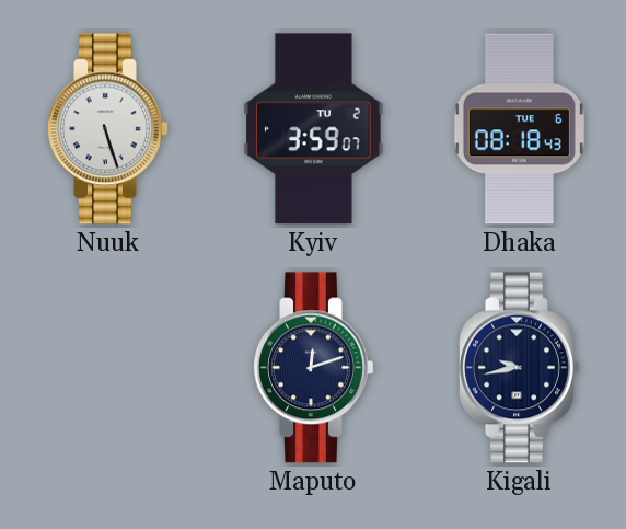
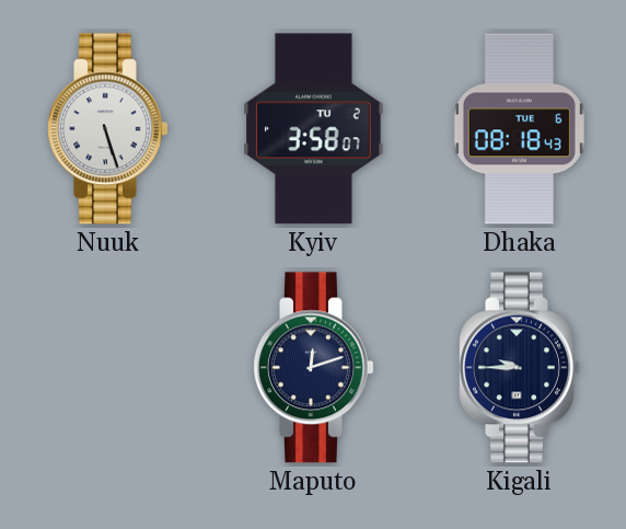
Kyiv: 3:59 -> 3:58 (314, 129)
Kigali: 9:43 -> 9:45 (520, 368)
